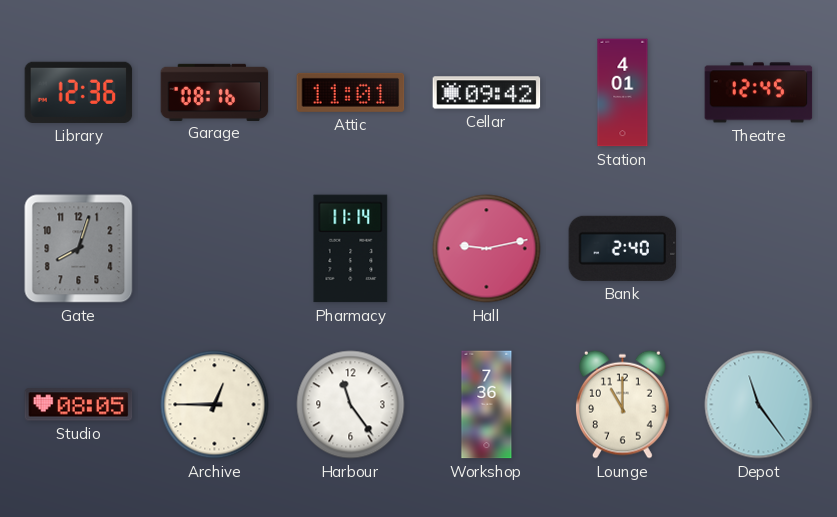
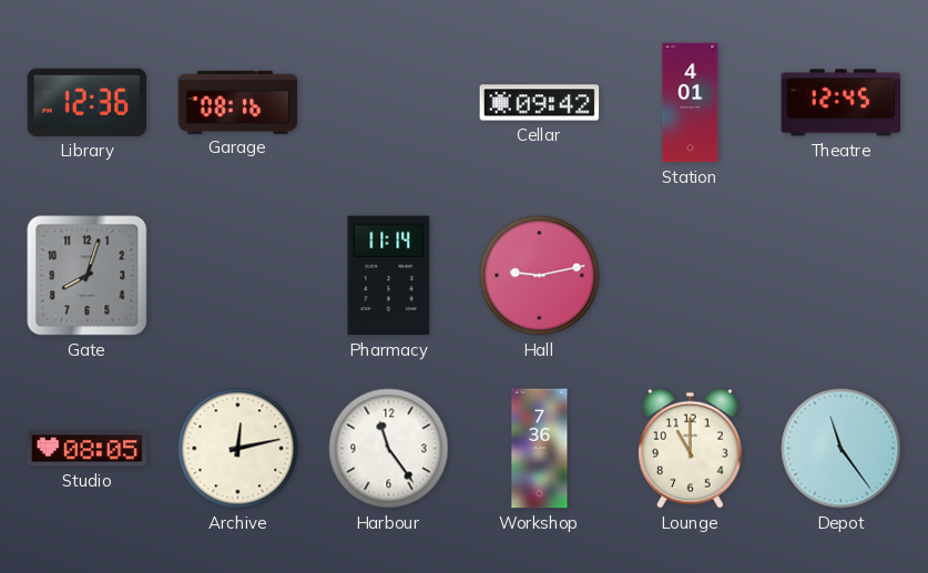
Attic: 11:01 -> none (351, 92)
Bank: 2:40 -> none (623, 248)
Archive: 12:45 -> 12:13 (238, 449)
